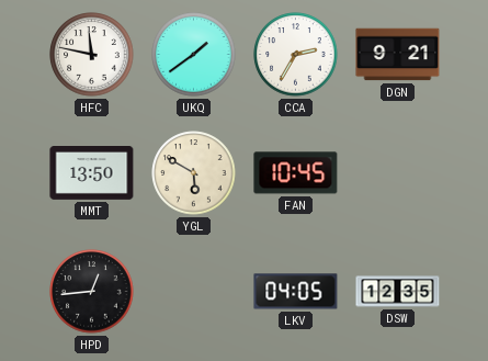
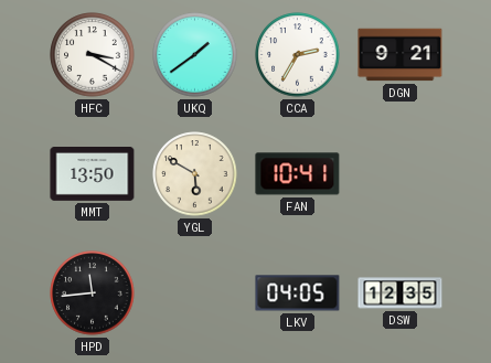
HFC: 11:47 -> 3:20 (93, 55)
FAN: 10:45 -> 10:41 (298, 174)
HPD: 12:44 -> 11:44 (93, 293)
